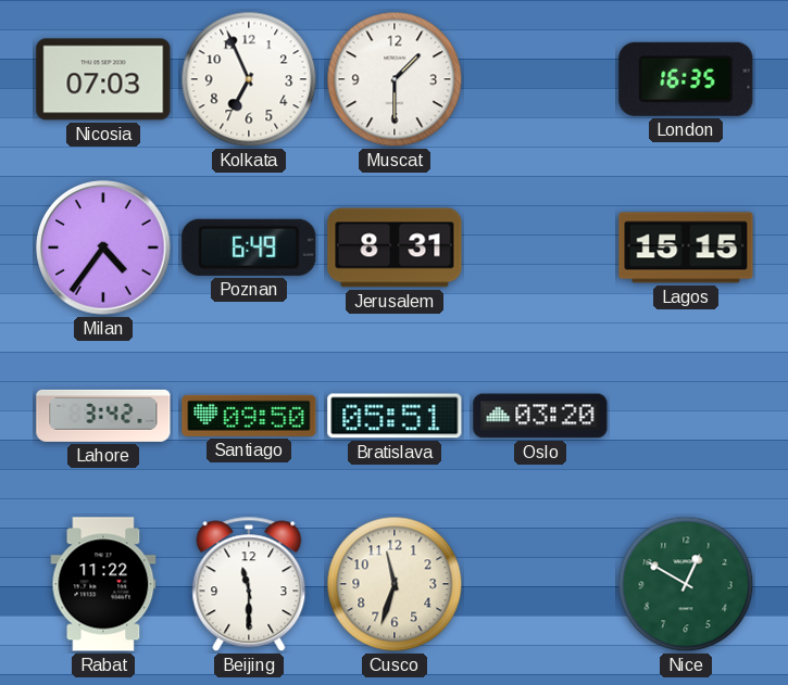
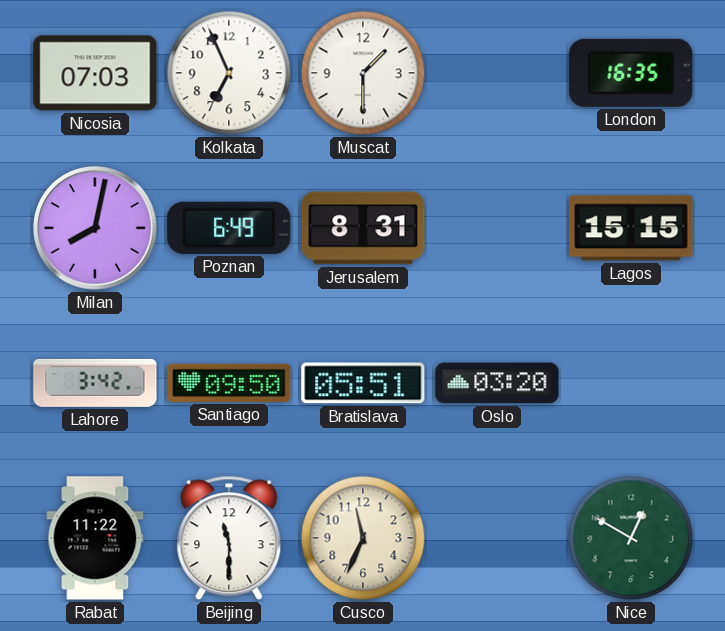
Milan: 4:36 -> 8:02 (95, 228)
Cusco: 11:33 -> 11:34 (363, 538)
